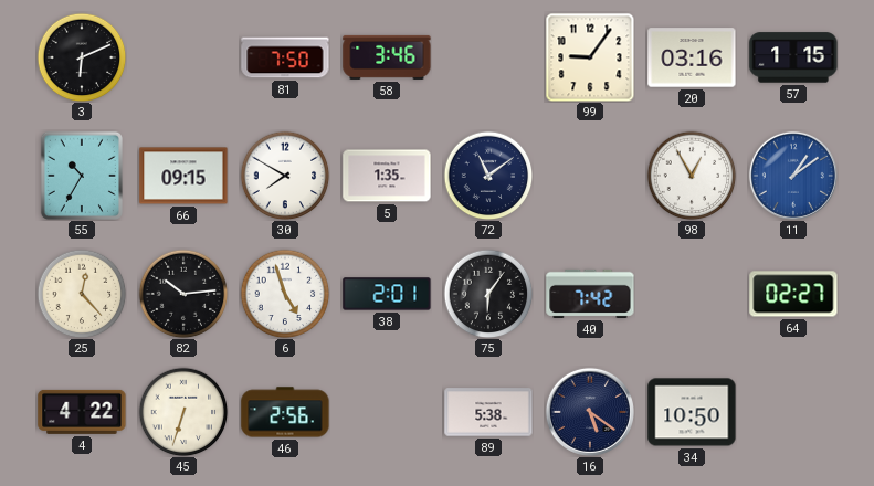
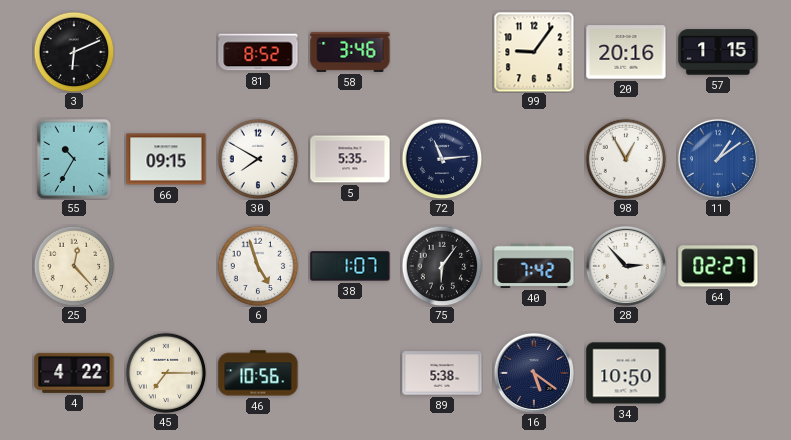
81: 7:50 -> 8:52 (258, 52)
20: 03:16 -> 20:16 (626, 52)
5: 1:35 -> 5:35 (350, 159)
72: 11:09 -> 11:14 (442, 159)
82: 10:14 -> none (183, 294)
38: 2:01 -> 1:07 (350, 266)
28: none -> 2:53 (626, 266)
45: 6:33 -> 7:15 (166, 373)
46: 2:56 -> 10:56 (258, 373)
